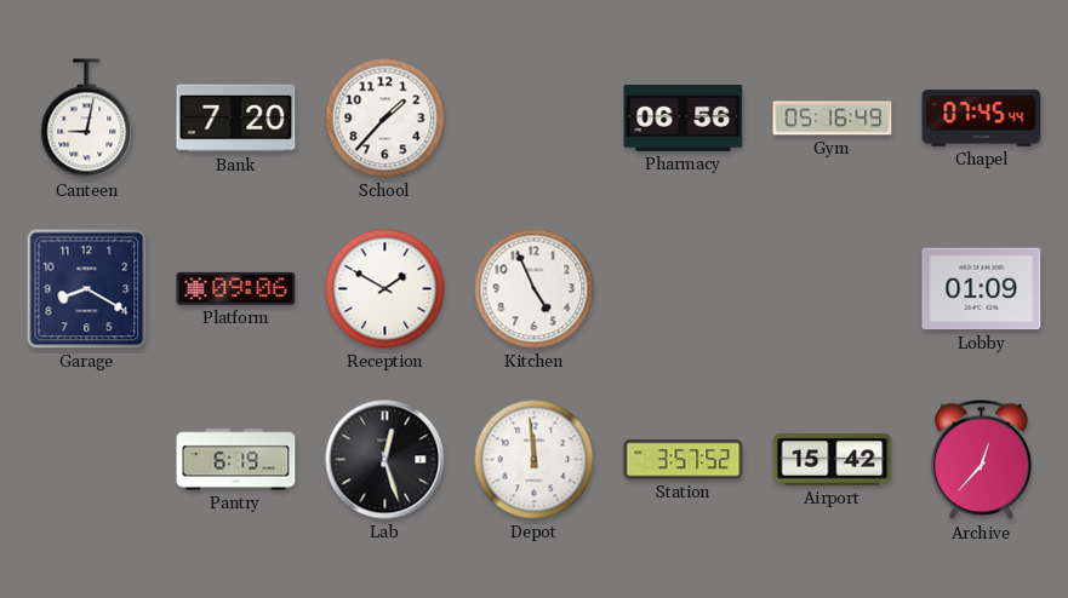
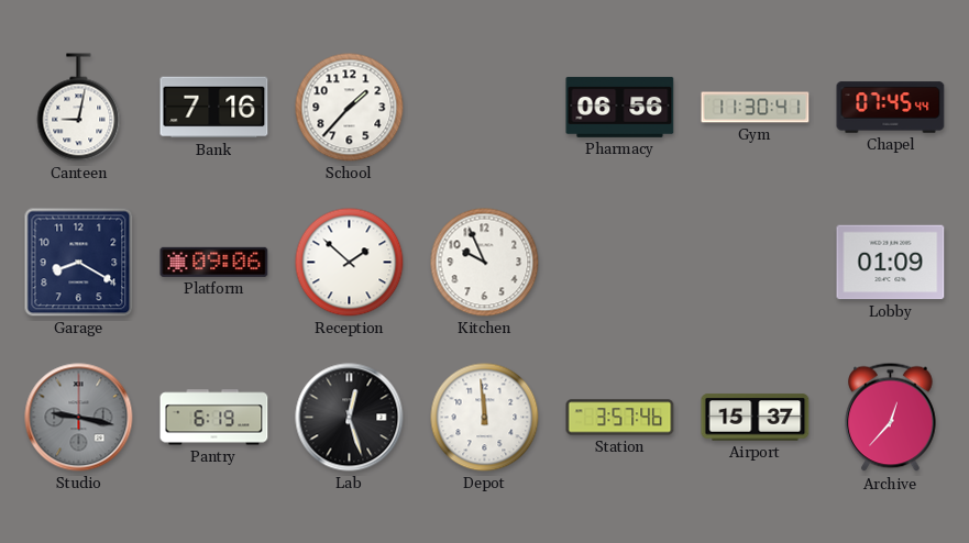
Bank: 7:20 -> 7:16 (214, 108)
Gym: 05:16 -> 11:30 (756, 108)
Reception: 1:50 -> 1:52 (350, 263)
Kitchen: 4:56 -> 9:56 (485, 263)
Studio: none -> 9:17 (79, 418)
Station: 3:57:52 -> 3:57:46 (620, 418)
Airport: 15:42 -> 15:37 (756, 418)
